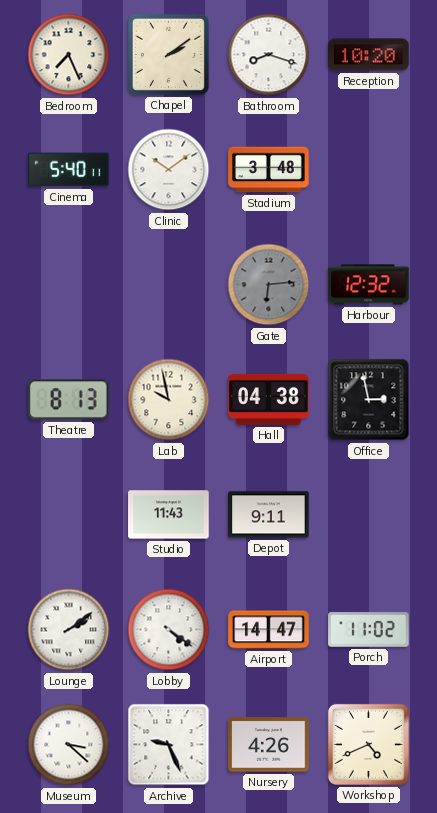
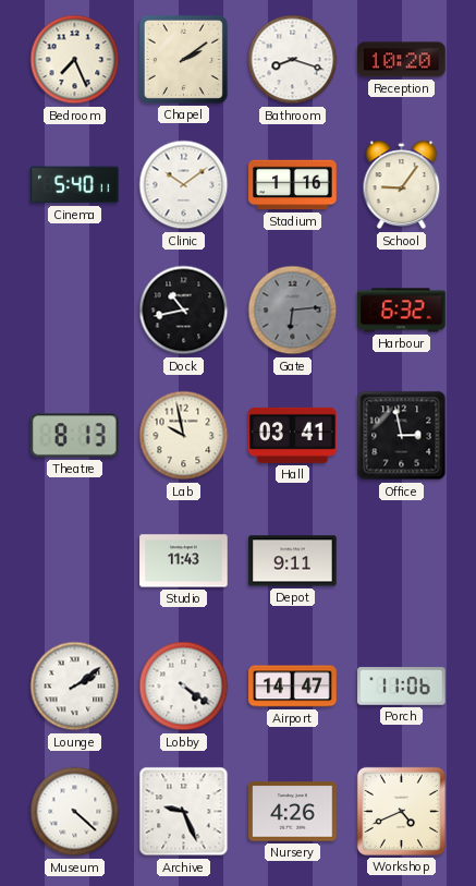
Stadium: 3:48 -> 1:16 (293, 185)
School: none -> 9:06 (402, 185)
Dock: none -> 10:43 (184, 311)
Harbour: 12:32 -> 6:32 (402, 311)
Hall: 04:38 -> 03:41 (293, 435)
Porch: 11:02 -> 11:06 (402, 687)
Museum: 3:22 -> 4:22 (75, 812)
